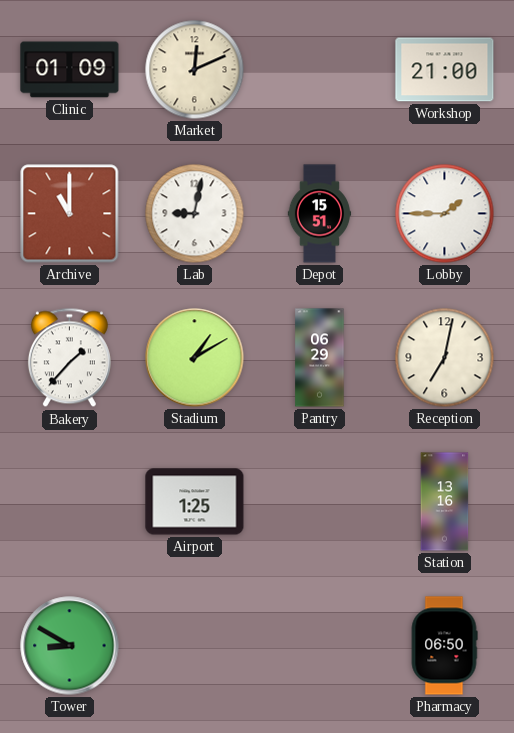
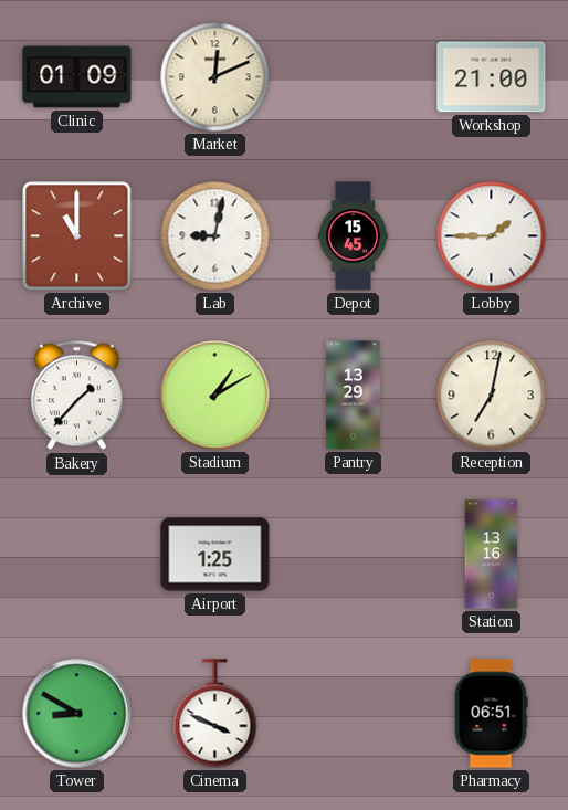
Depot: 15:51 -> 15:45 (354, 236)
Pantry: 06:29 -> 13:29 (354, 396)
Cinema: none -> 3:49 (215, 714)
Pharmacy: 06:50 -> 06:51 (491, 714)
